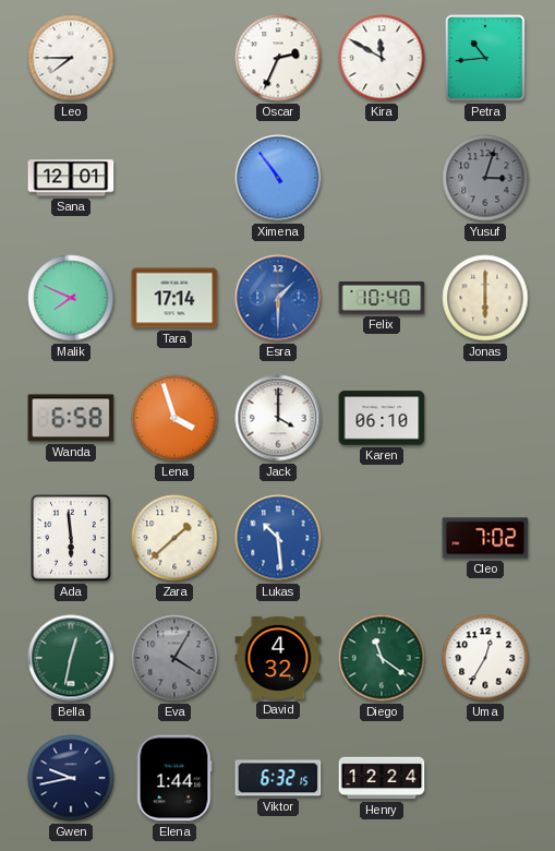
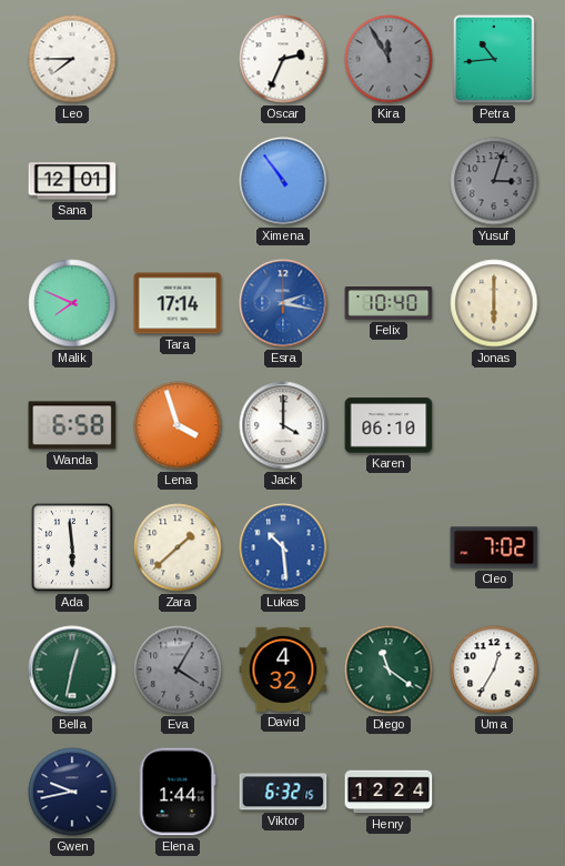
Kira: 11:50 -> 11:55 (389, 59)
Kira dial: white -> grey (389, 59)
Esra: 1:30 -> 2:17 (283, 303)
